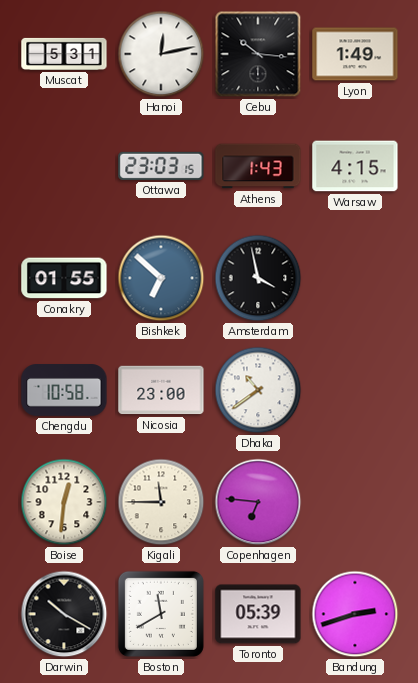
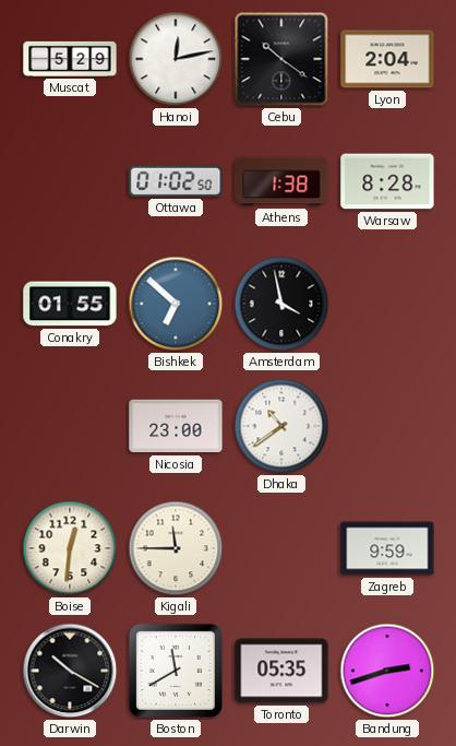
Muscat: 5:31 -> 5:29 (70, 59)
Cebu: 10:16 -> 10:21 (281, 59)
Lyon: 1:49 -> 2:04 (387, 59)
Ottawa: 23:03 -> 01:02 (176, 181)
Athens: 1:43 -> 1:38 (281, 181)
Warsaw: 4:15 -> 8:28 (387, 181)
Chengdu: 10:58 -> none (64, 390)
Copenhagen: 6:46 -> none (258, 502)
Zagreb: none -> 9:59 (387, 548)
Toronto: 05:39 -> 05:35 (281, 671)
